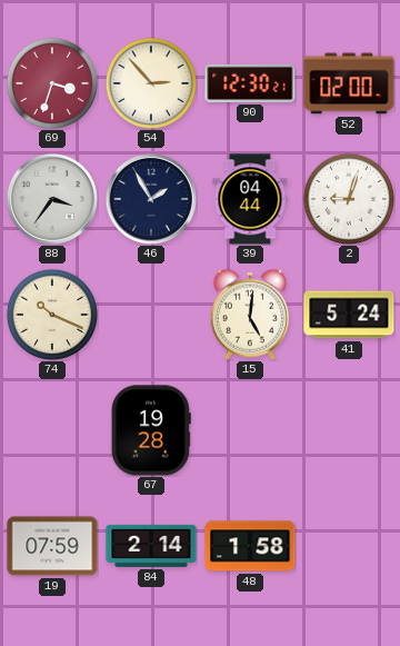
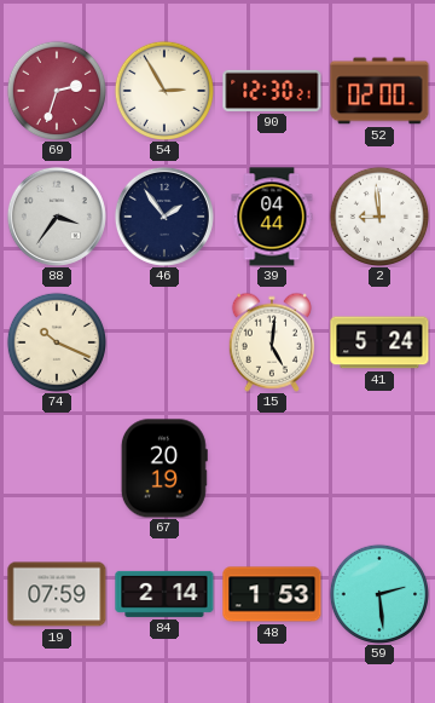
69: 3:33 -> 2:33 (56, 90)
54: 2:53 -> 2:55 (163, 90)
46: 1:55 -> 1:54 (164, 217)
2: 9:03 -> 8:59 (378, 215)
67: 19:28 -> 20:19 (164, 468)
48: 1:58 -> 1:53 (272, 594)
59: none -> 2:29 (378, 593)
